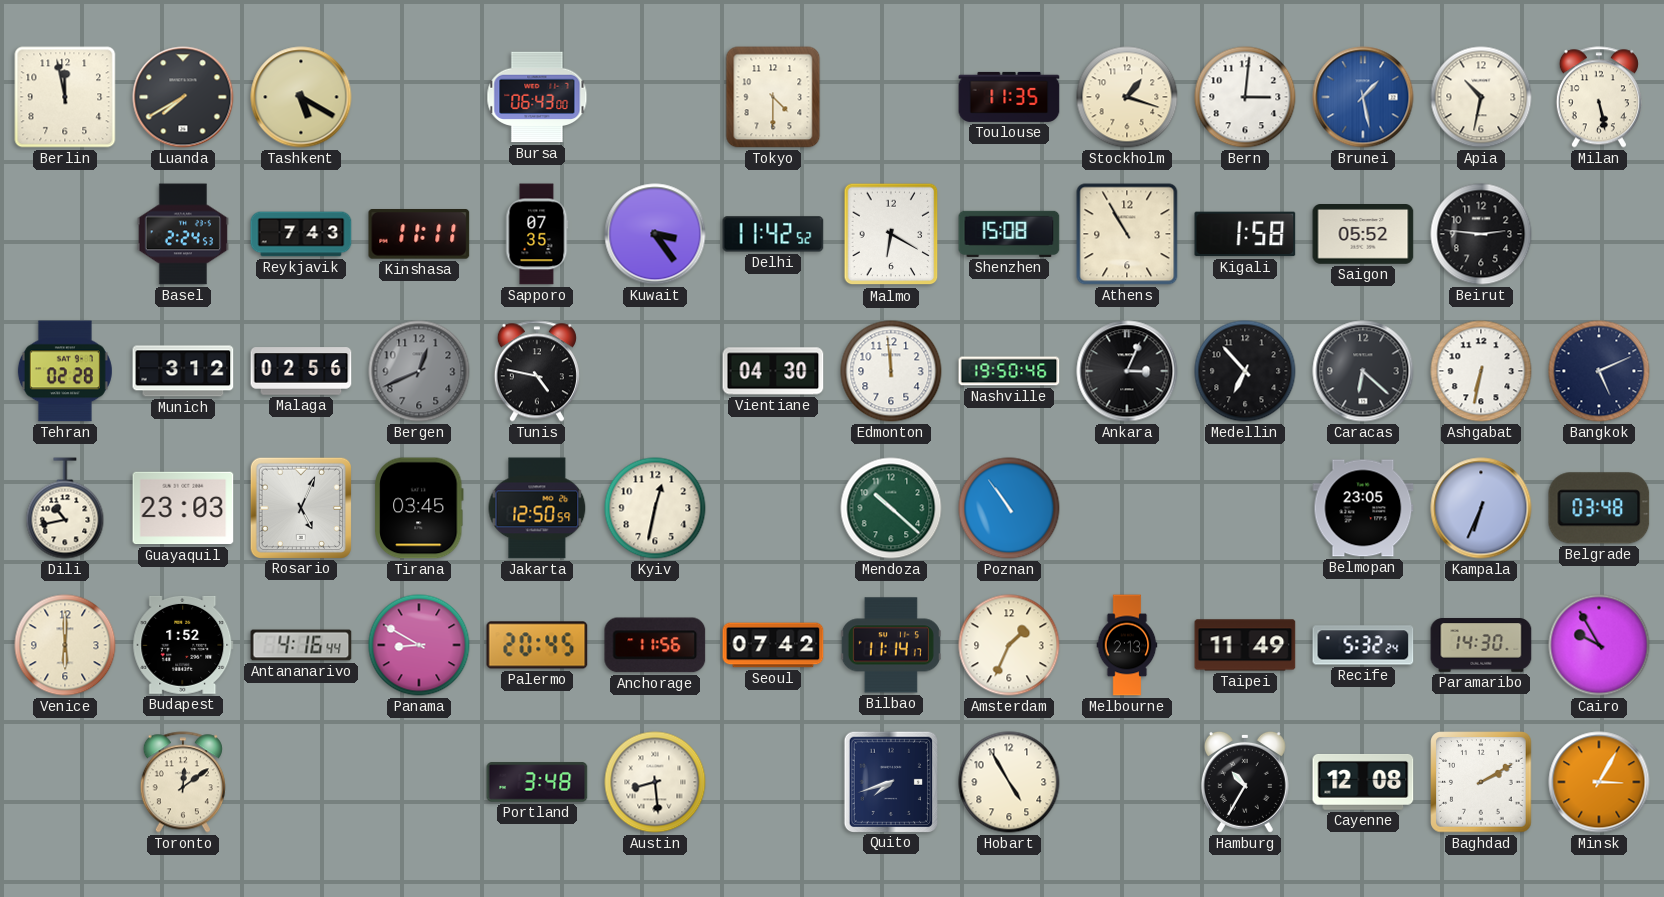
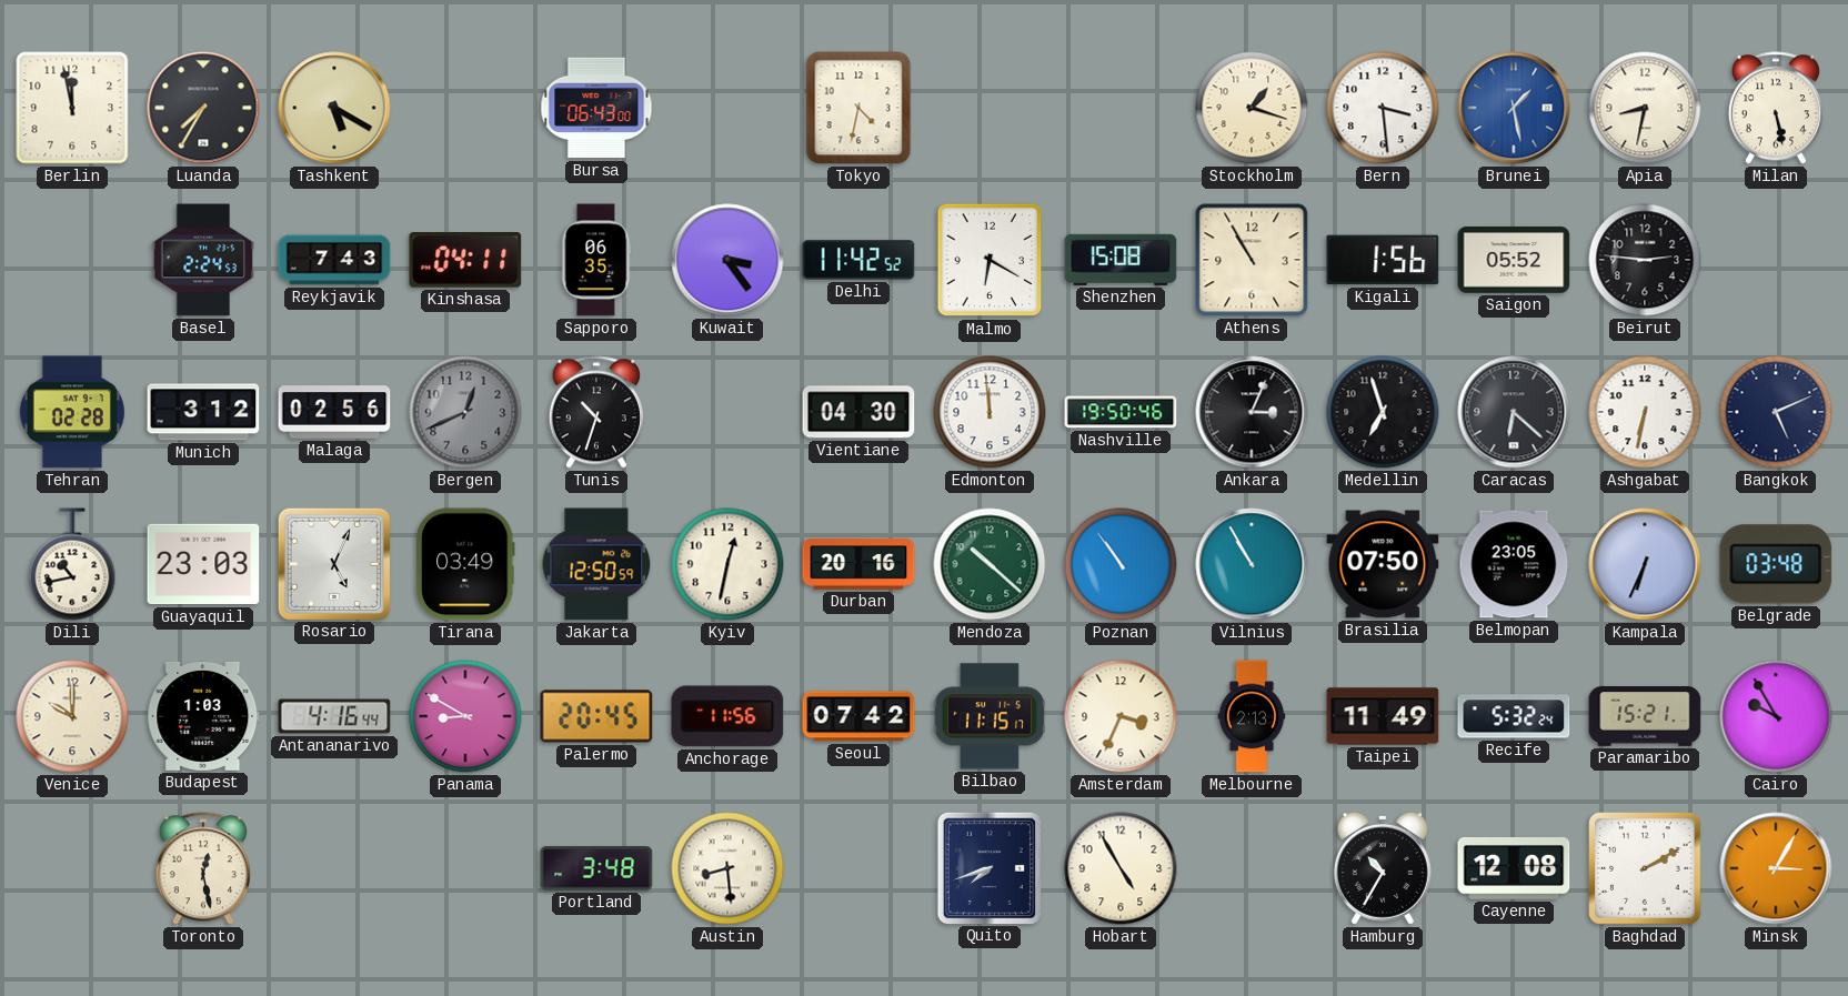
Luanda: 7:40 -> 7:35 (203, 108)
Tokyo: 4:30 -> 4:32 (858, 108)
Toulouse: 11:35 -> none (1009, 97)
Bern: 3:01 -> 3:29 (1383, 108)
Apia: 10:32 -> 8:32 (1645, 108)
Kinshasa: 11:11 -> 04:11 (465, 261)
Sapporo: 07:35 -> 06:35 (596, 260)
Kigali: 1:58 -> 1:56 (1383, 260)
Tunis: 4:47 -> 10:33 (596, 412)
Medellin: 6:53 -> 6:57 (1383, 412)
Tirana: 03:45 -> 03:49 (465, 564)
Durban: none -> 20:16 (858, 564)
Vilnius: none -> 10:55 (1252, 564)
Brasilia: none -> 07:50 (1383, 564)
Venice: 6:00 -> 10:00 (72, 716)
Budapest: 1:52 -> 1:03 (203, 716)
Bilbao: 11:14 -> 11:15 (990, 716)
Amsterdam: 1:34 -> 3:34 (1121, 716)
Paramaribo: 14:30 -> 15:21 (1645, 717)
Toronto: 12:09 -> 12:28 (203, 868)
